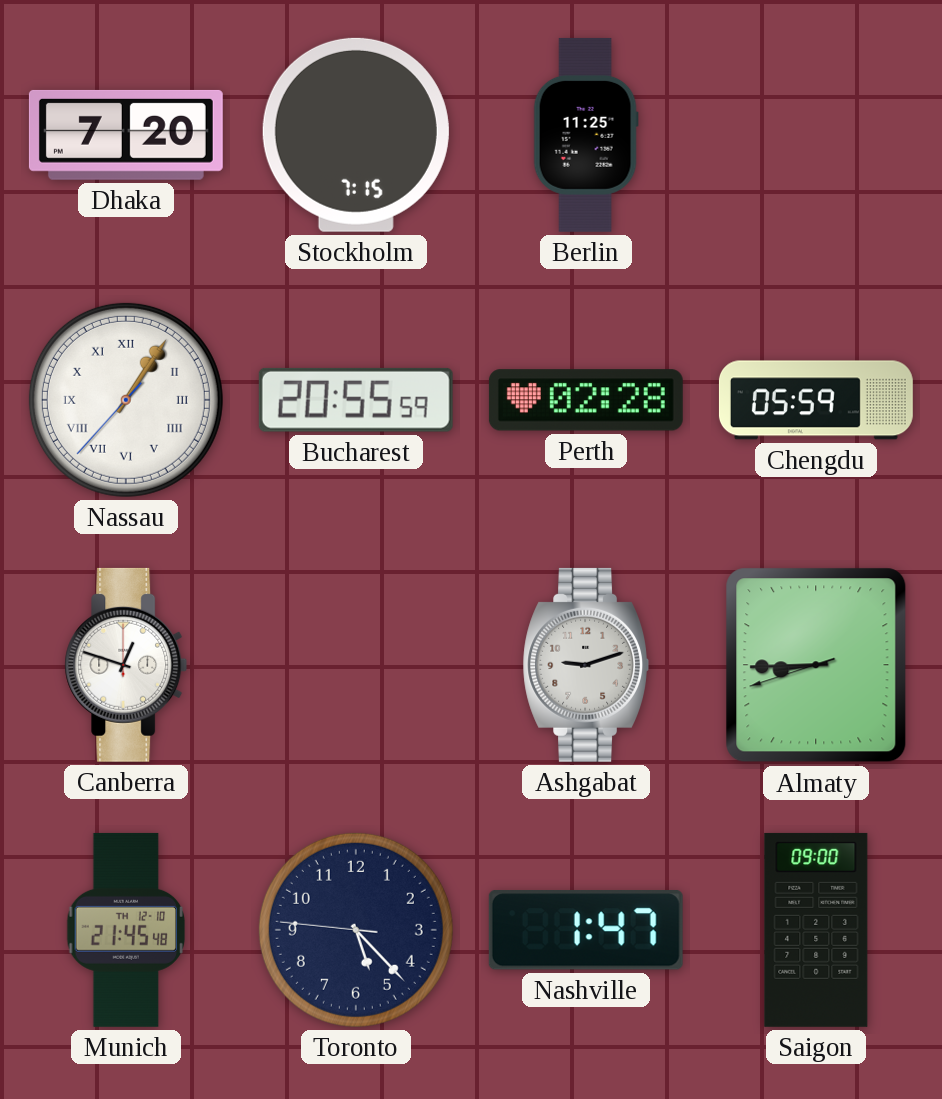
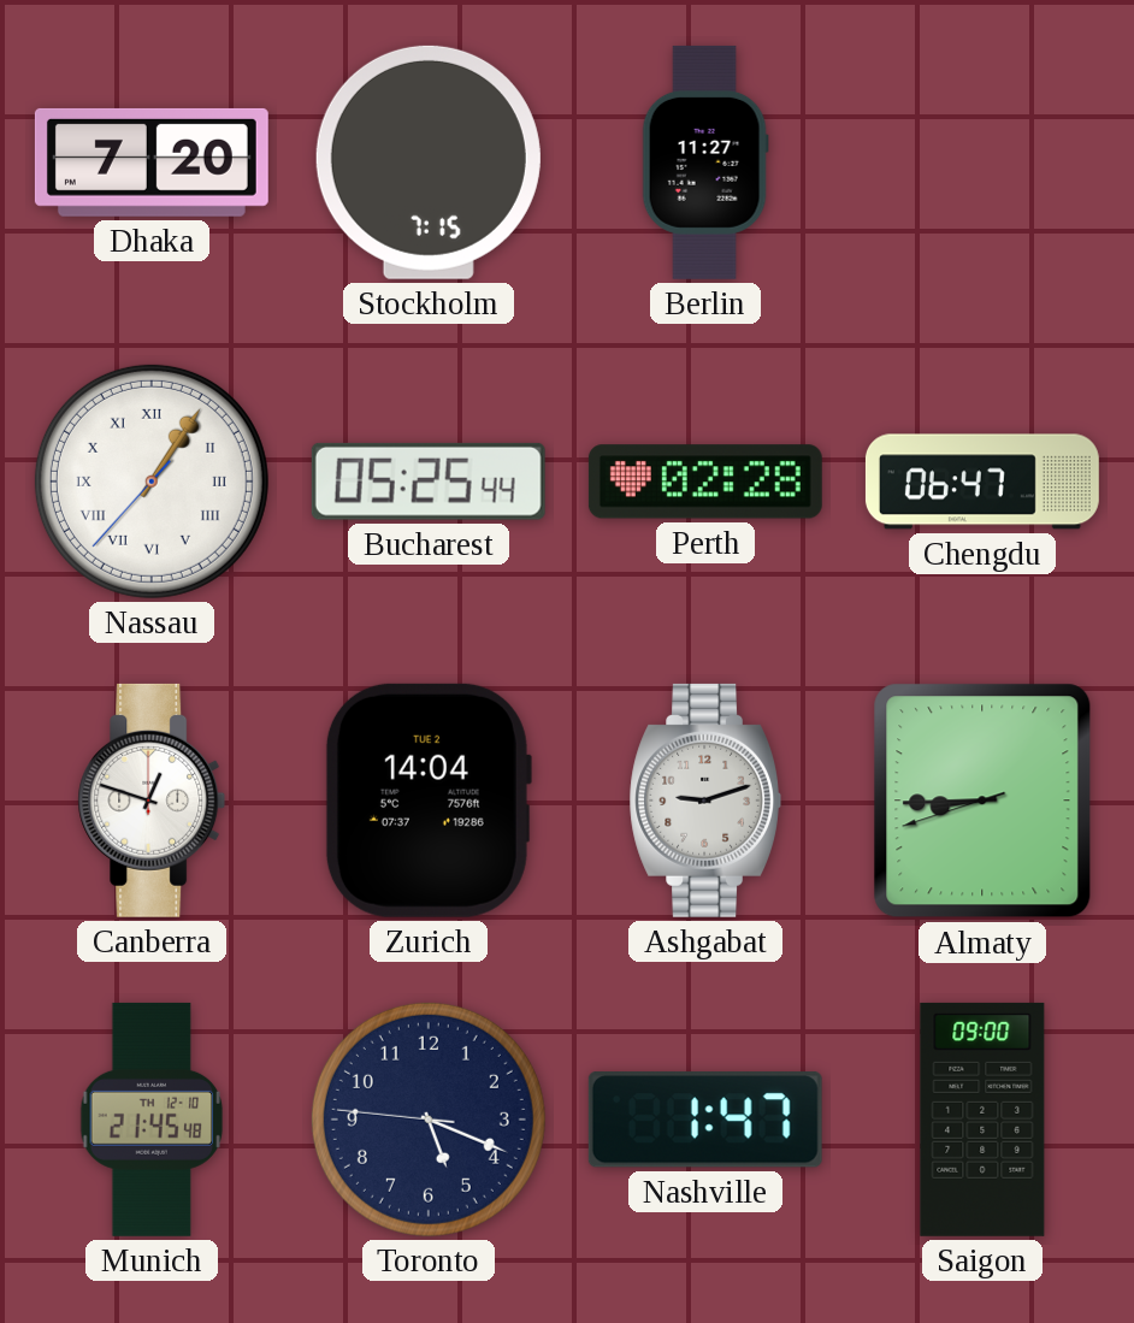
Berlin: 11:25 -> 11:27 (705, 163)
Bucharest: 20:55 -> 05:25 (429, 482)
Chengdu: 05:59 -> 06:47 (982, 482)
Zurich: none -> 14:04 (427, 801)
Toronto: 5:22 -> 5:18 (429, 1120)
